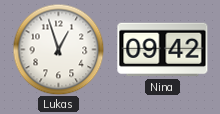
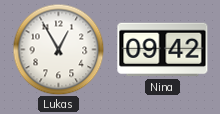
Lukas: 12:57 -> 12:55 (58, 49)
